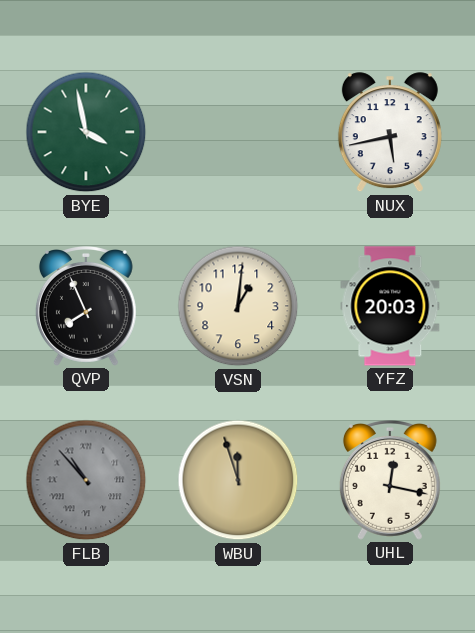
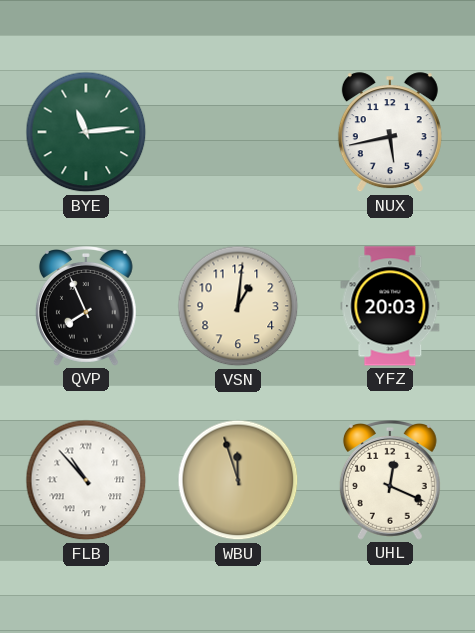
BYE: 3:58 -> 11:14 (86, 132)
FLB dial: grey -> white (86, 480)
UHL: 12:17 -> 12:19 (390, 481)
